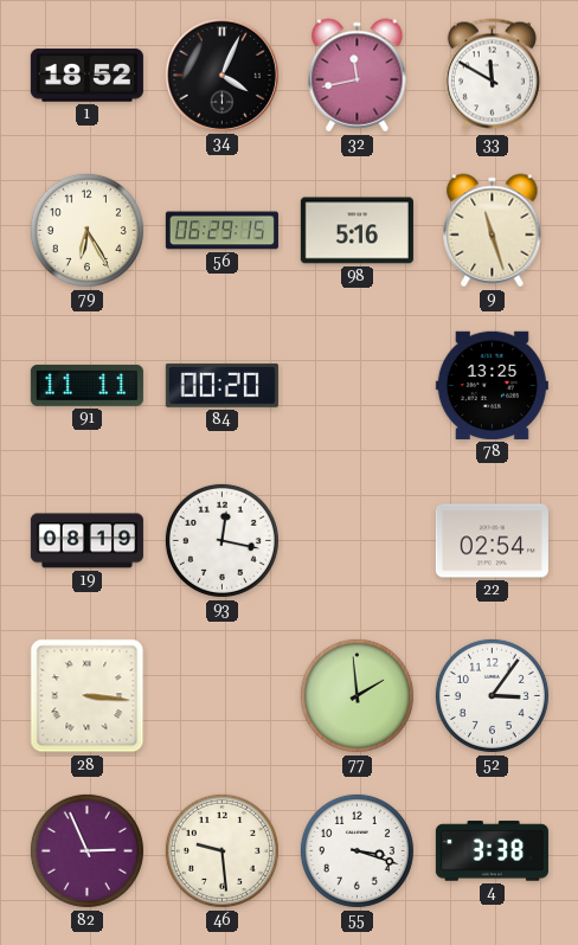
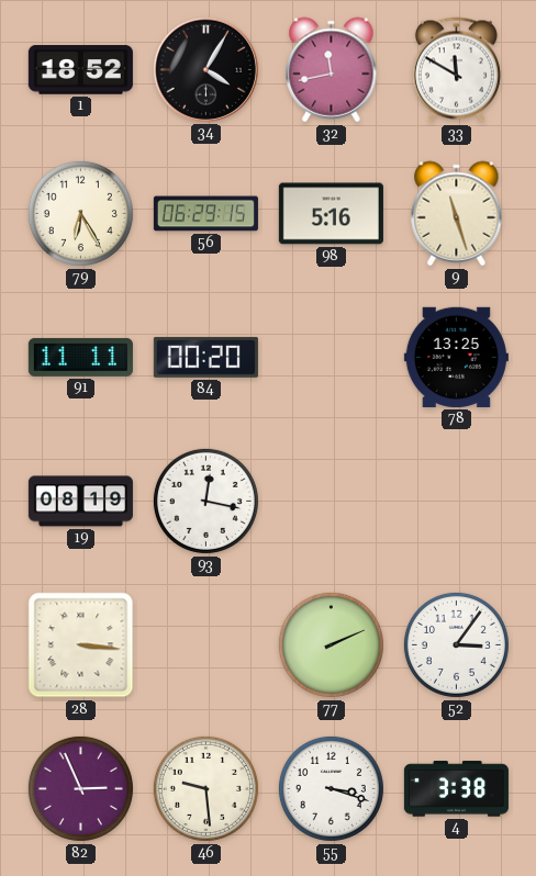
34: 4:04 -> 4:05 (205, 69)
22: 02:54 -> none (492, 541)
77: 1:59 -> 2:11 (331, 644)
